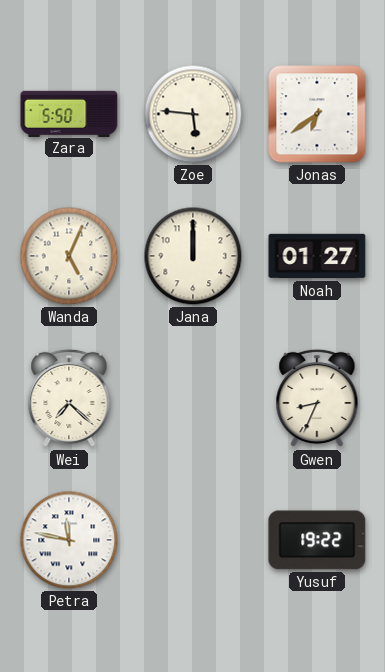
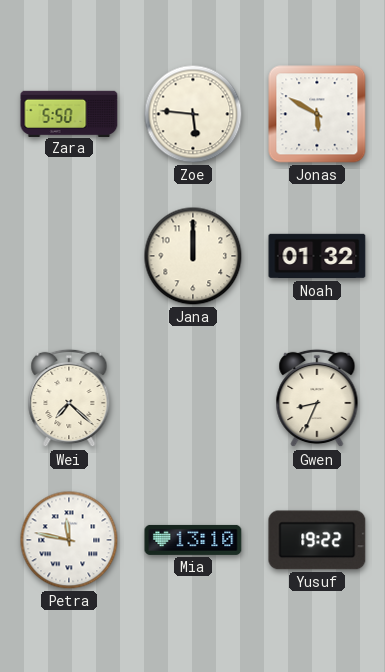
Jonas: 6:39 -> 5:50 (317, 114)
Wanda: 5:04 -> none (69, 256)
Noah: 01:27 -> 01:32 (317, 256)
Mia: none -> 13:10 (193, 540)
